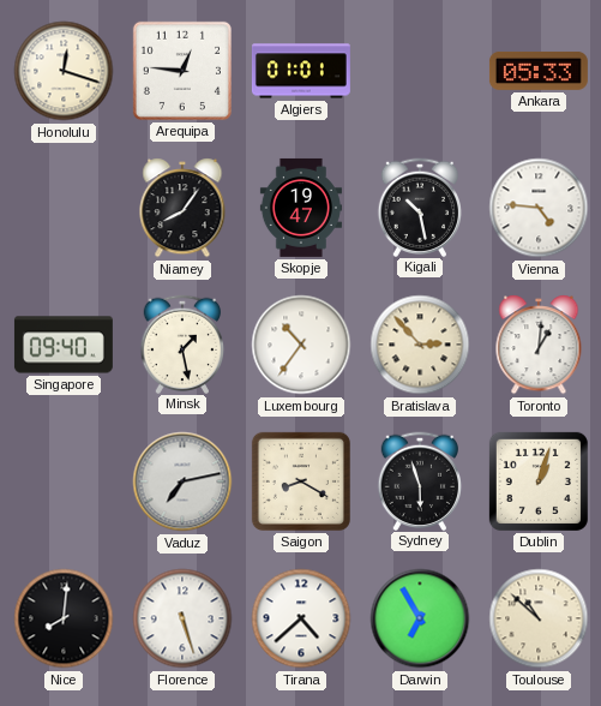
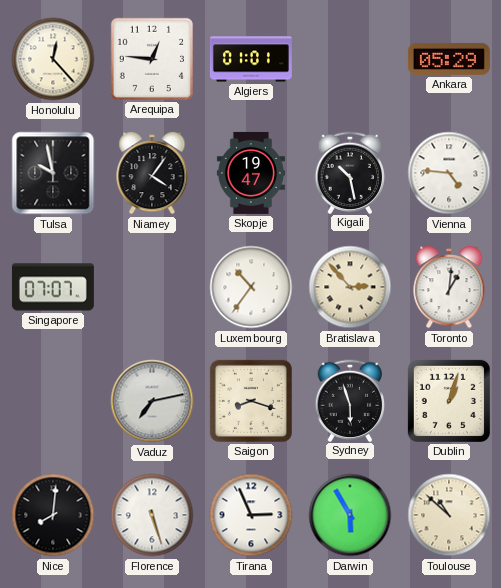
Honolulu: 12:18 -> 12:23 (53, 59)
Ankara: 05:33 -> 05:29 (449, 59)
Tulsa: none -> 9:58 (53, 173)
Niamey: 8:06 -> 4:06 (152, 173)
Singapore: 09:40 -> 07:07 (53, 287)
Minsk: 1:28 -> none (182, 343)
Saigon: 8:20 -> 8:18 (251, 401)
Tirana: 4:38 -> 2:56 (251, 515)
Darwin: 6:55 -> 5:55 (350, 515)
